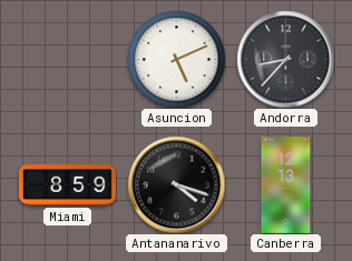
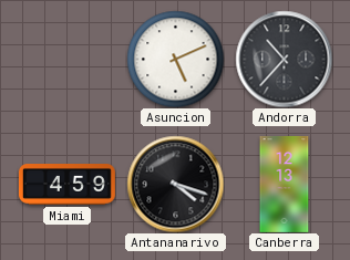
Andorra: 8:37 -> 10:37 (284, 59)
Miami: 8:59 -> 4:59 (66, 185)
